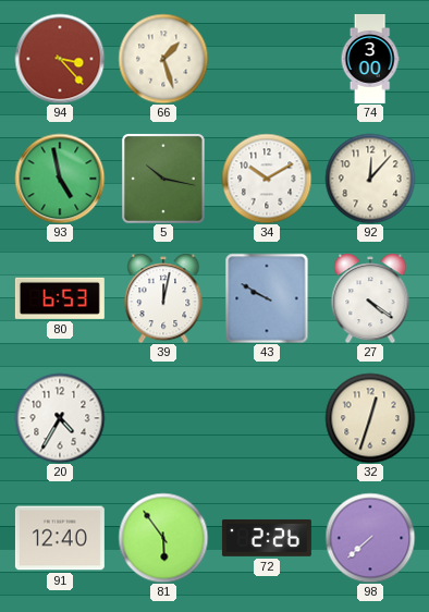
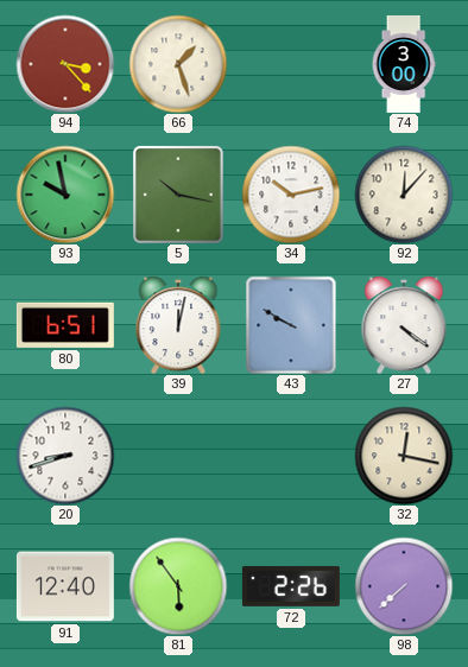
93: 4:58 -> 9:58 (65, 195)
34: 10:10 -> 10:13 (291, 195)
80: 6:53 -> 6:51 (65, 325)
20: 4:35 -> 8:42 (65, 456)
32: 12:33 -> 12:17 (404, 456)
